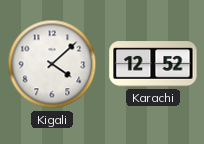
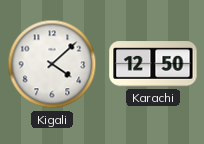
Karachi: 12:52 -> 12:50 (153, 64)
